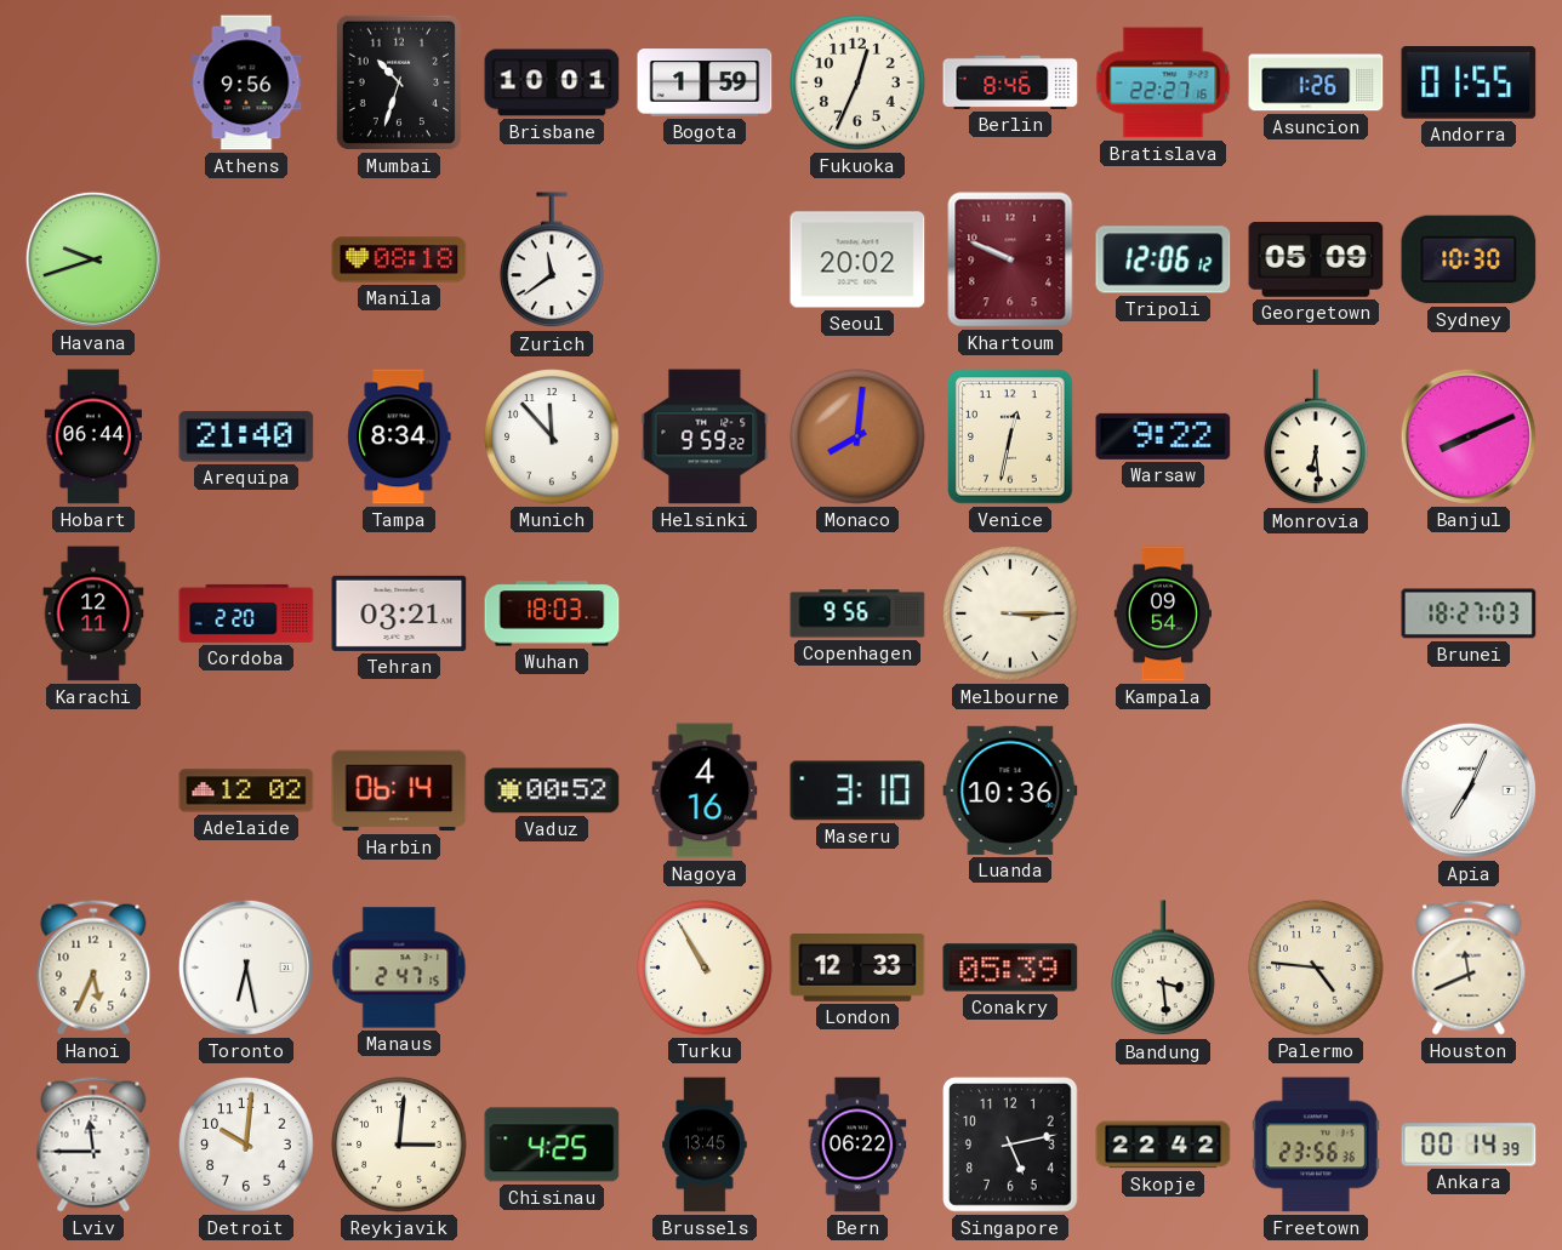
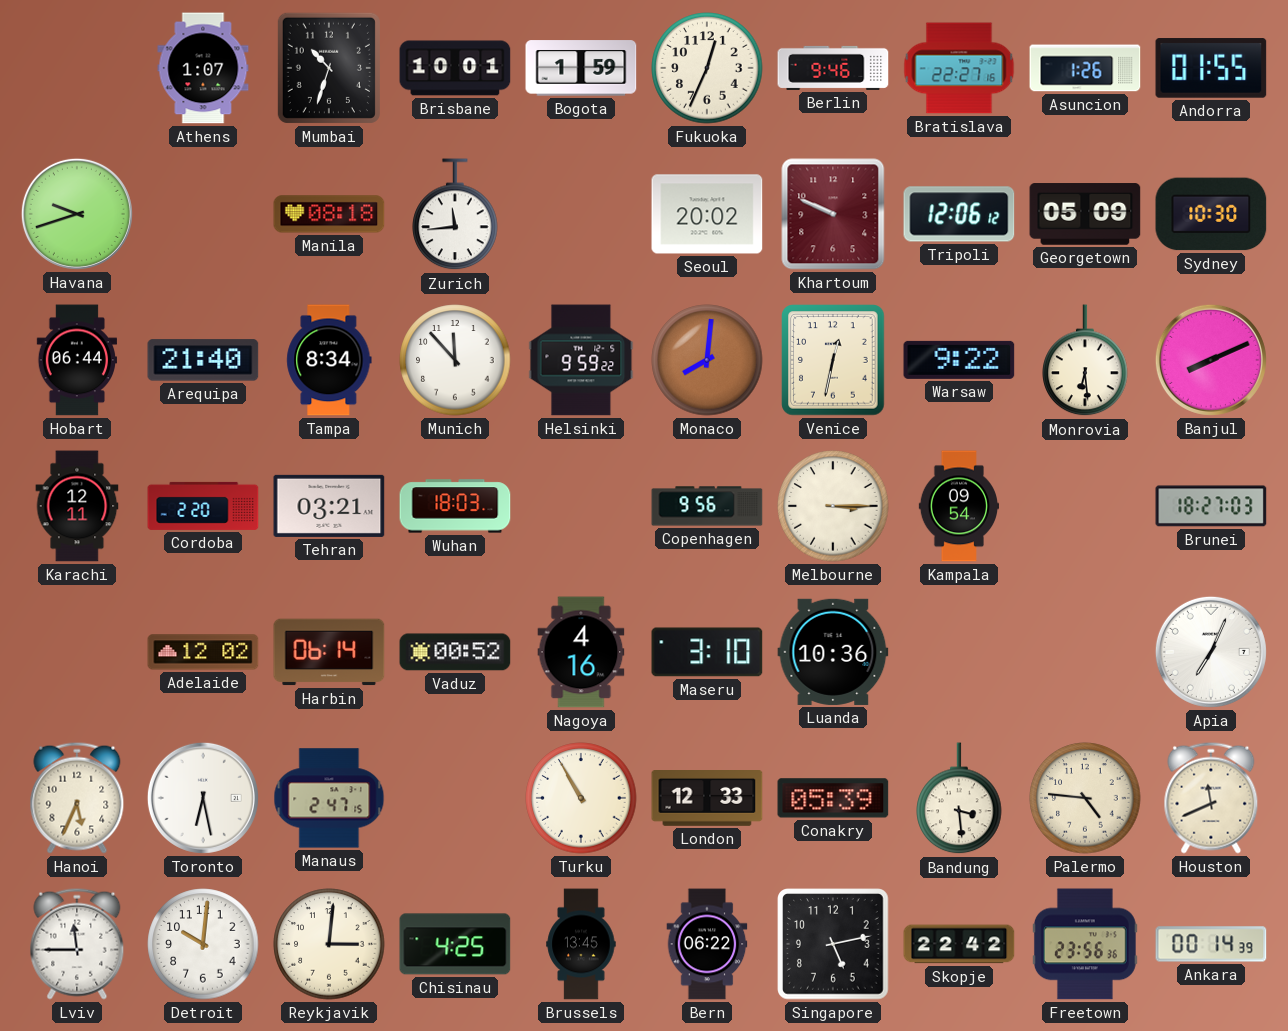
Athens: 9:56 -> 1:07 (203, 68)
Berlin: 8:46 -> 9:46 (833, 68)
Zurich: 11:39 -> 11:44 (455, 215)
